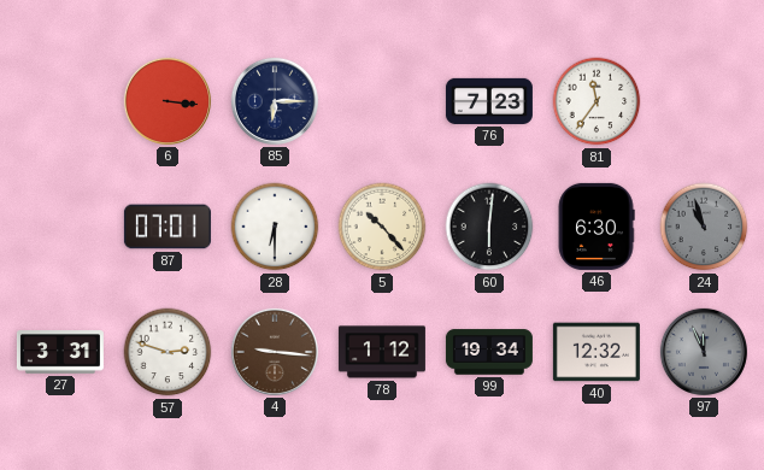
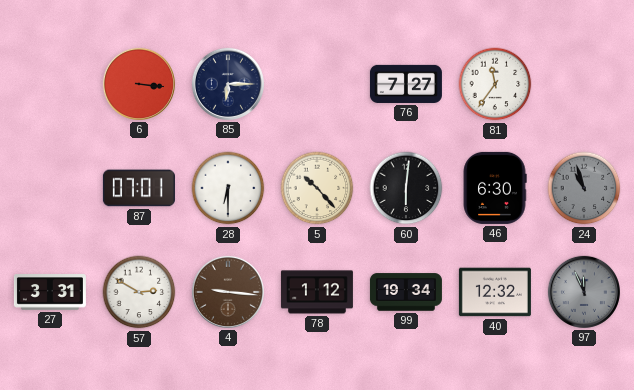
76: 7:23 -> 7:27 (406, 84)
57: 2:48 -> 2:50 (139, 292)
